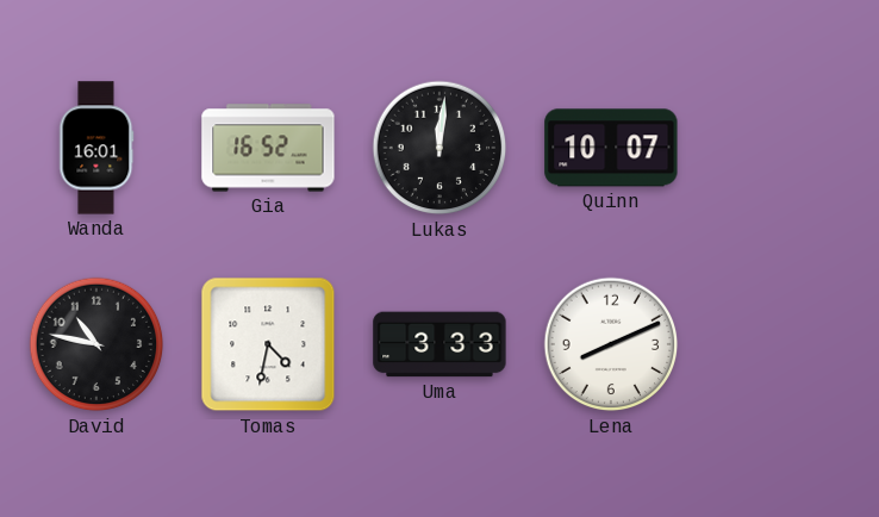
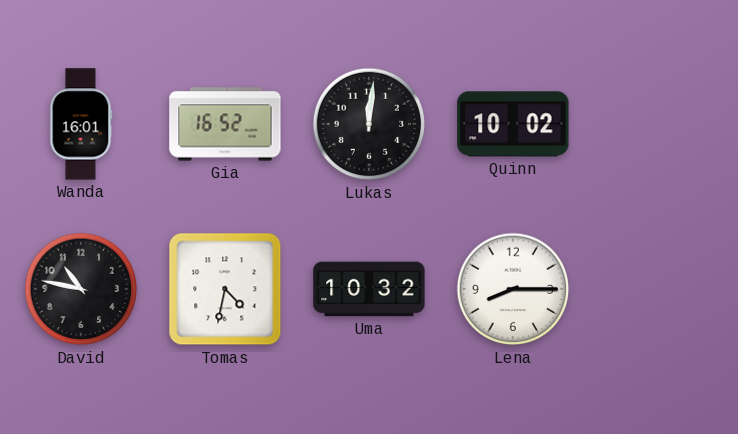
Quinn: 10:07 -> 10:02 (513, 124)
Uma: 3:33 -> 10:32 (369, 289)
Lena: 8:11 -> 8:15 (513, 289)
